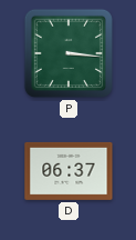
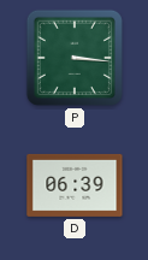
D: 06:37 -> 06:39 (75, 185)
